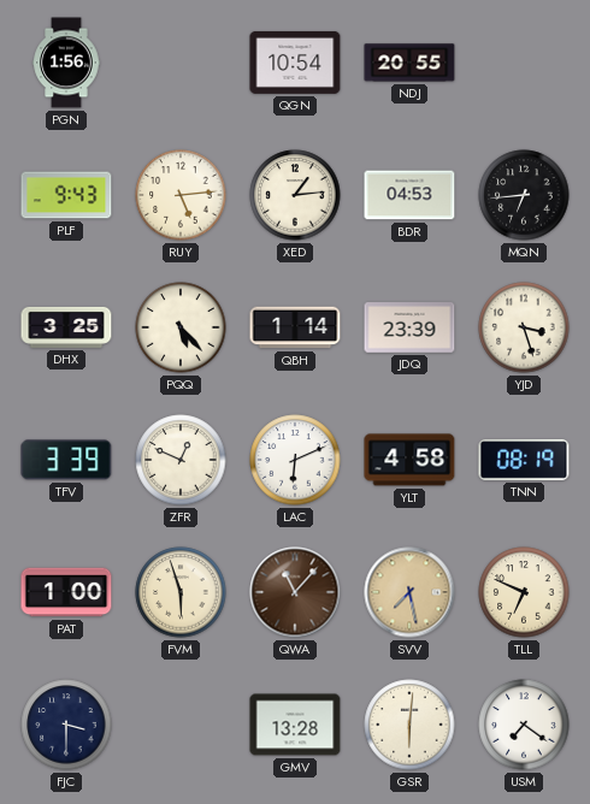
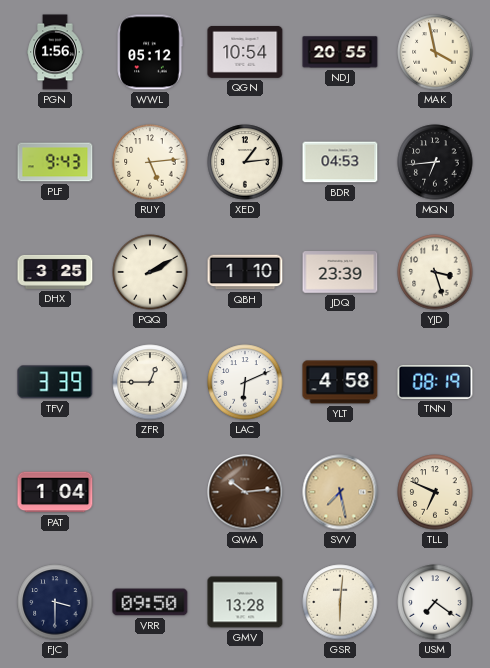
WWL: none -> 05:12 (150, 52)
MAK: none -> 3:58 (435, 52)
PQQ: 5:23 -> 2:10 (150, 272)
QBH: 1:14 -> 1:10 (245, 272)
ZFR: 12:49 -> 12:45 (150, 382)
PAT: 1:00 -> 1:04 (55, 492)
FVM: 5:57 -> none (181, 592)
QWA: 11:07 -> 10:14 (245, 492)
VRR: none -> 09:50 (150, 602)
